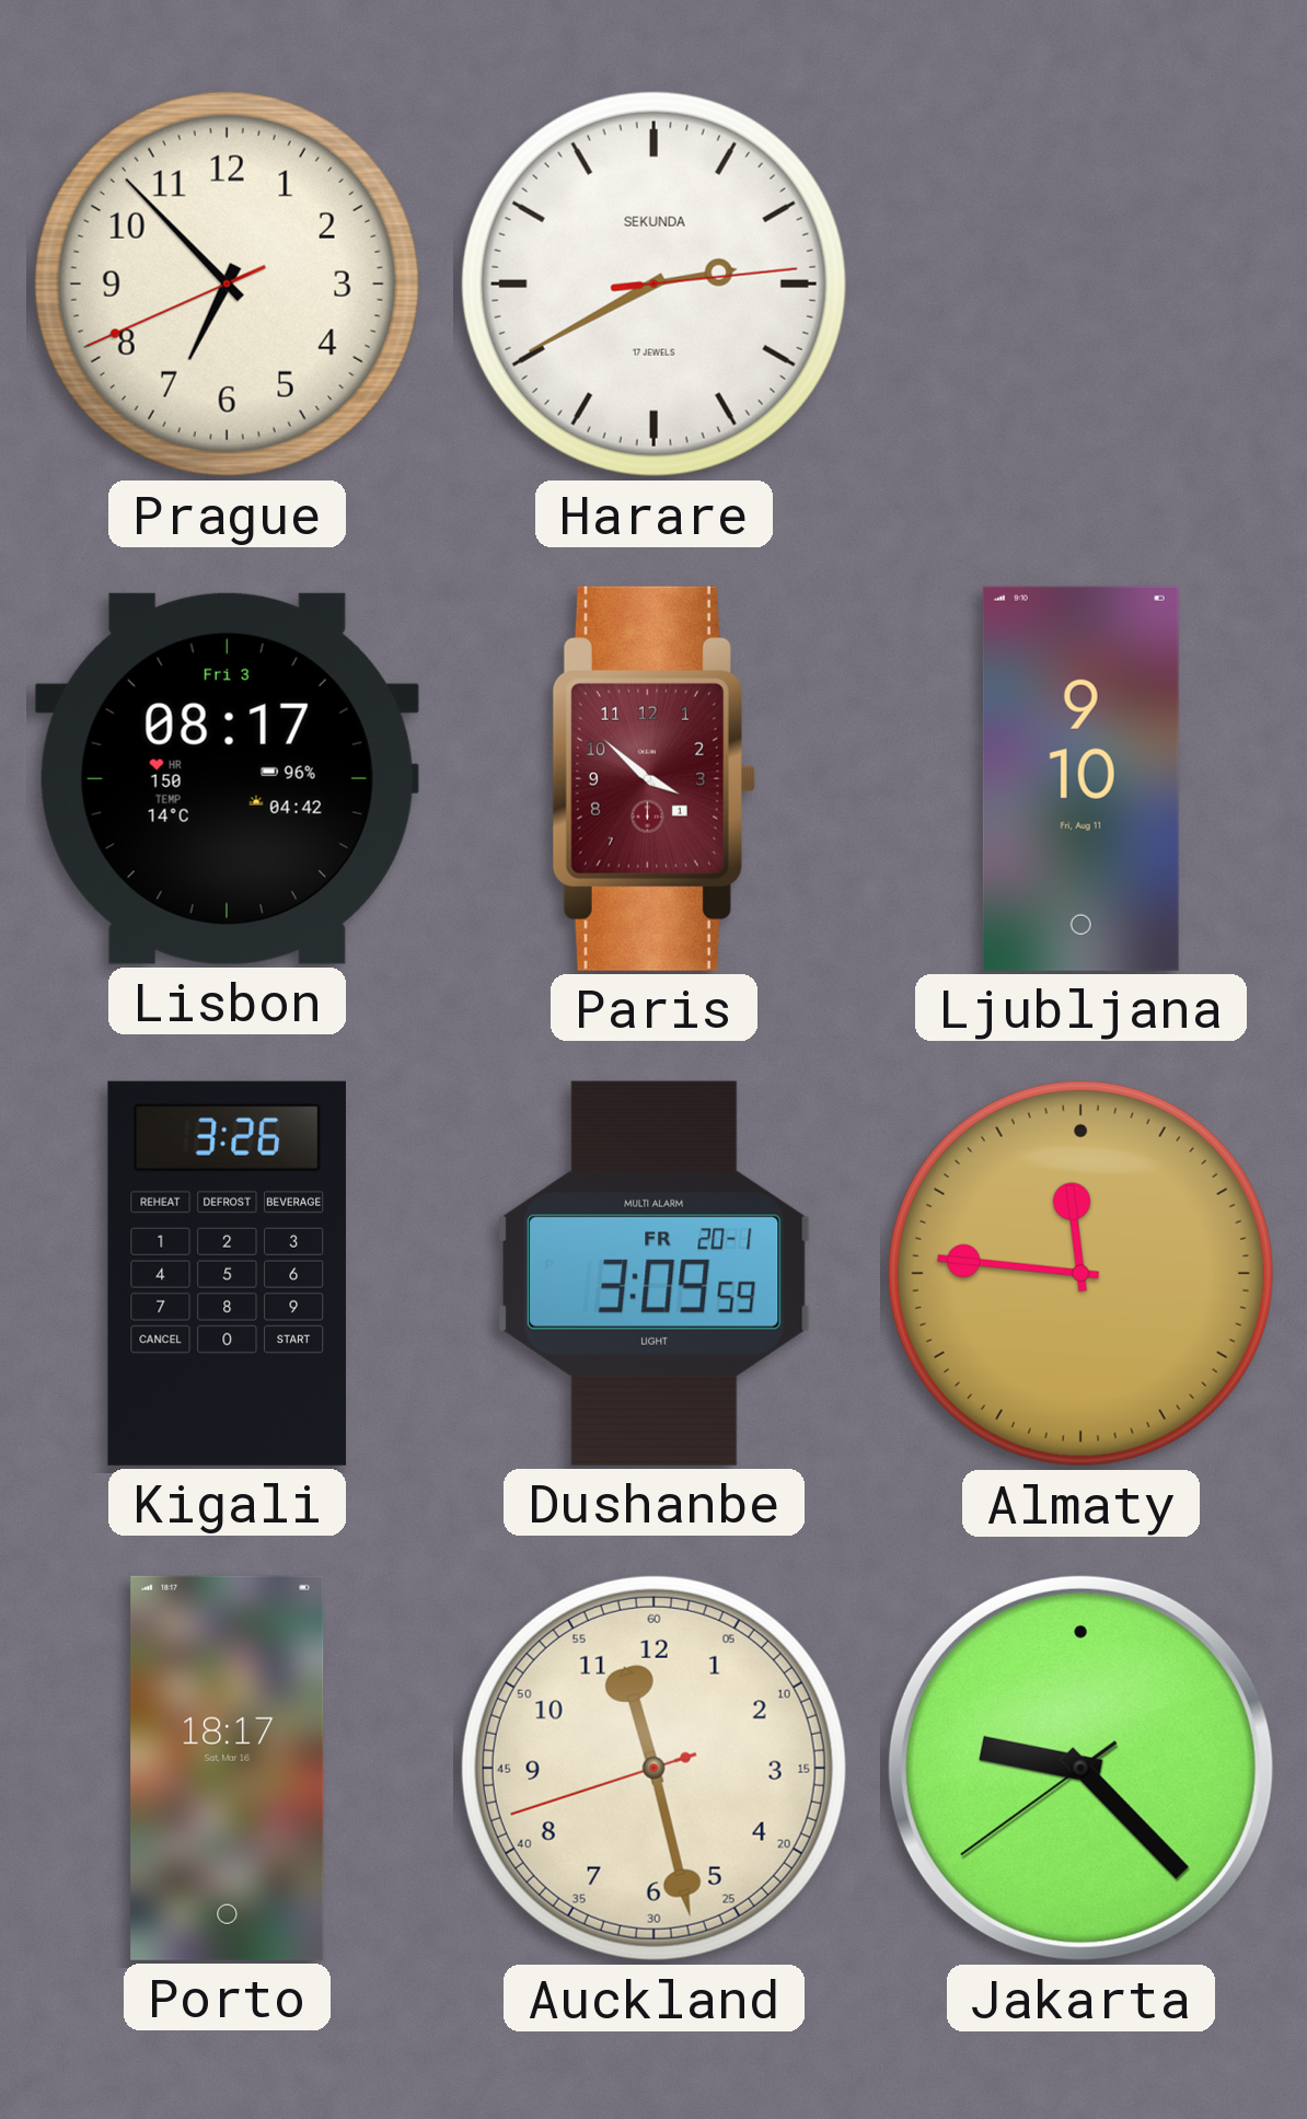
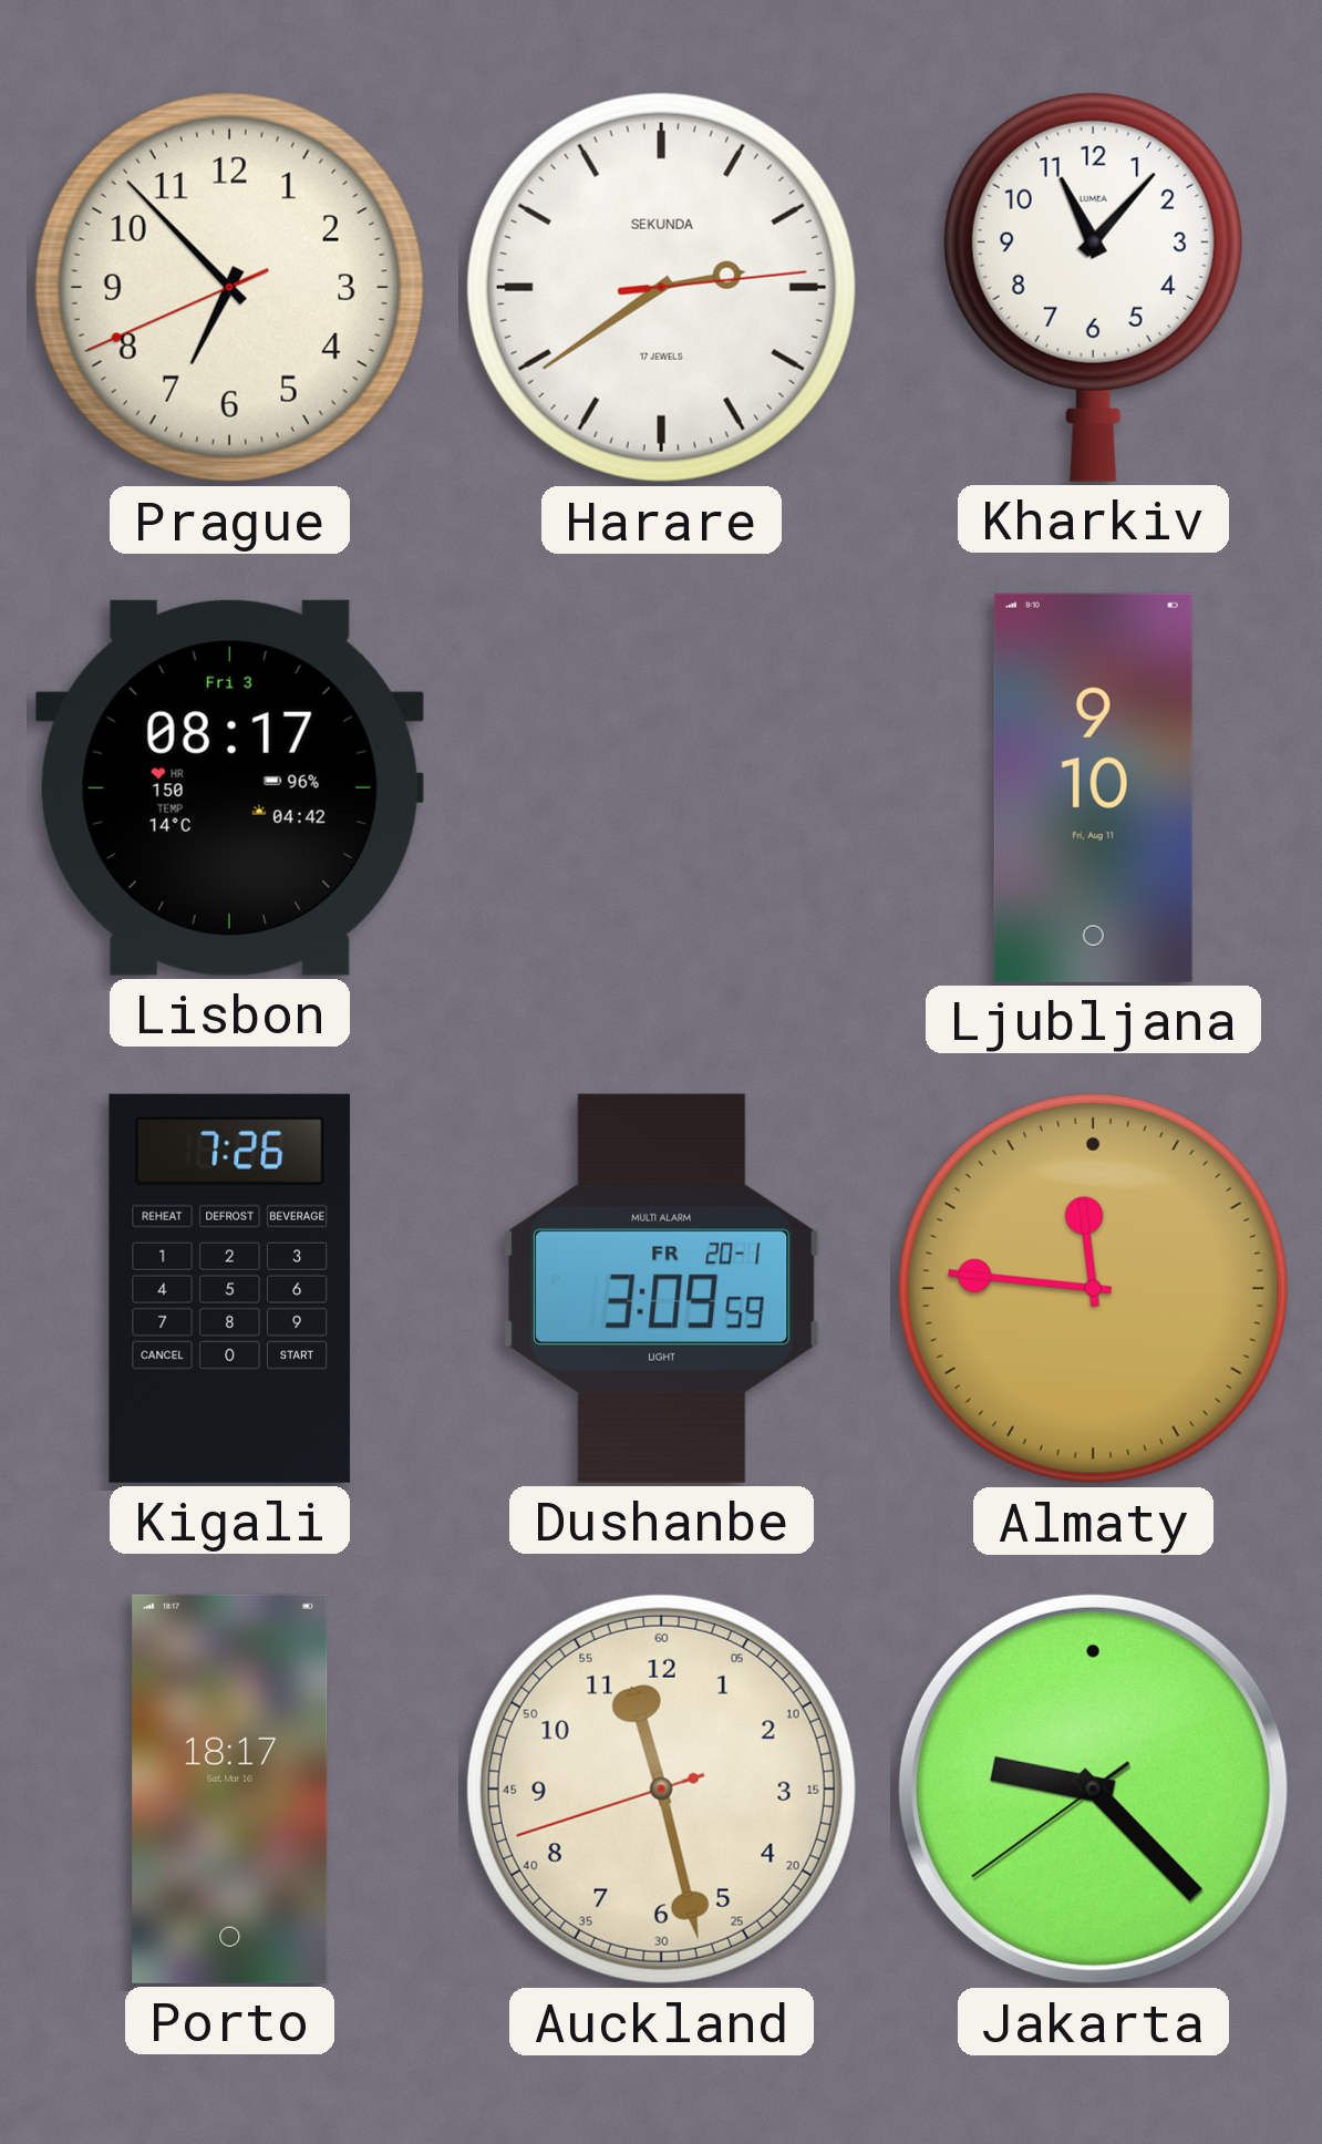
Harare: 2:40 -> 2:39 (661, 287)
Kharkiv: none -> 11:07 (1093, 287)
Paris: 3:52 -> none (653, 778)
Kigali: 3:26 -> 7:26 (229, 1288)
